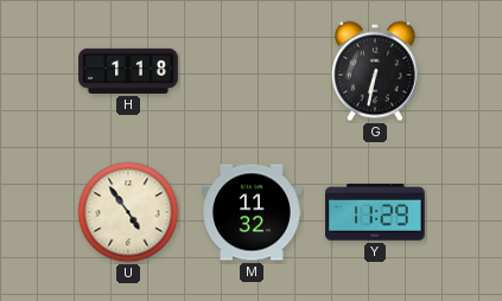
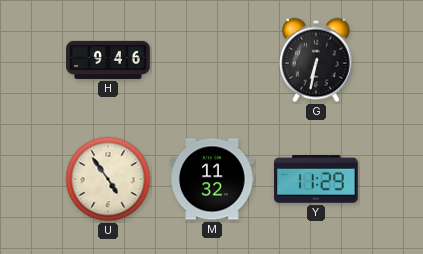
H: 1:18 -> 9:46 (108, 60)
